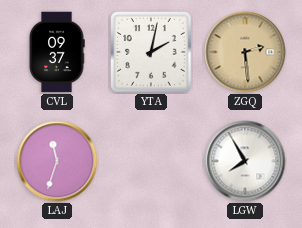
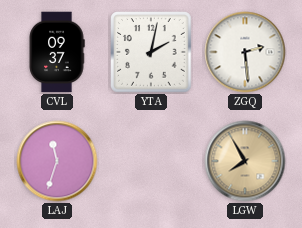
ZGQ dial: champagne -> white (245, 52)
LGW dial: white -> champagne (245, 161)
